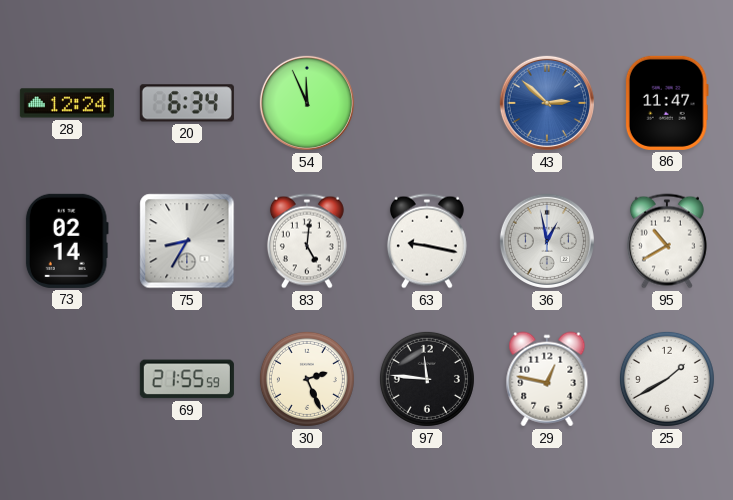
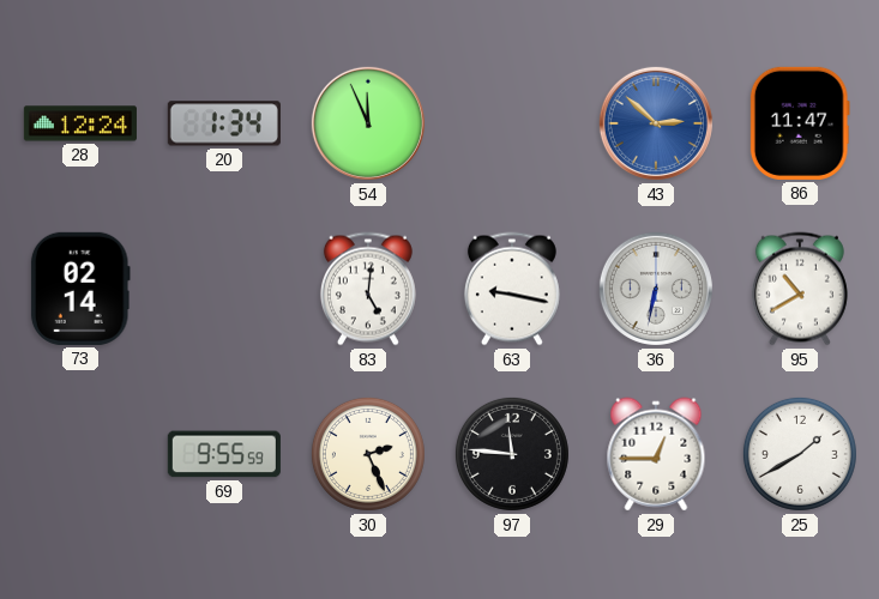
20: 6:34 -> 1:34 (224, 123)
75: 8:35 -> none (187, 241)
36: 12:58 -> 6:32 (656, 289)
69: 21:55 -> 9:55 (224, 454)
29: 12:47 -> 12:45 (656, 454)
